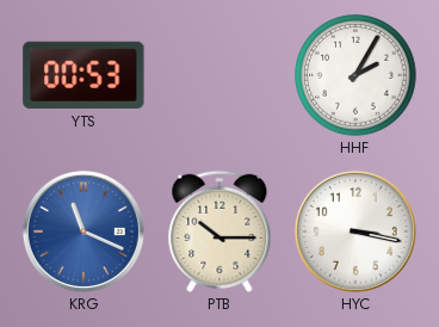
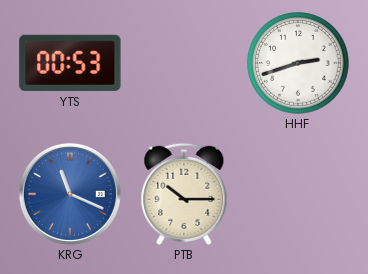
HHF: 2:05 -> 2:42 (298, 63)
HYC: 3:17 -> none (355, 232)
